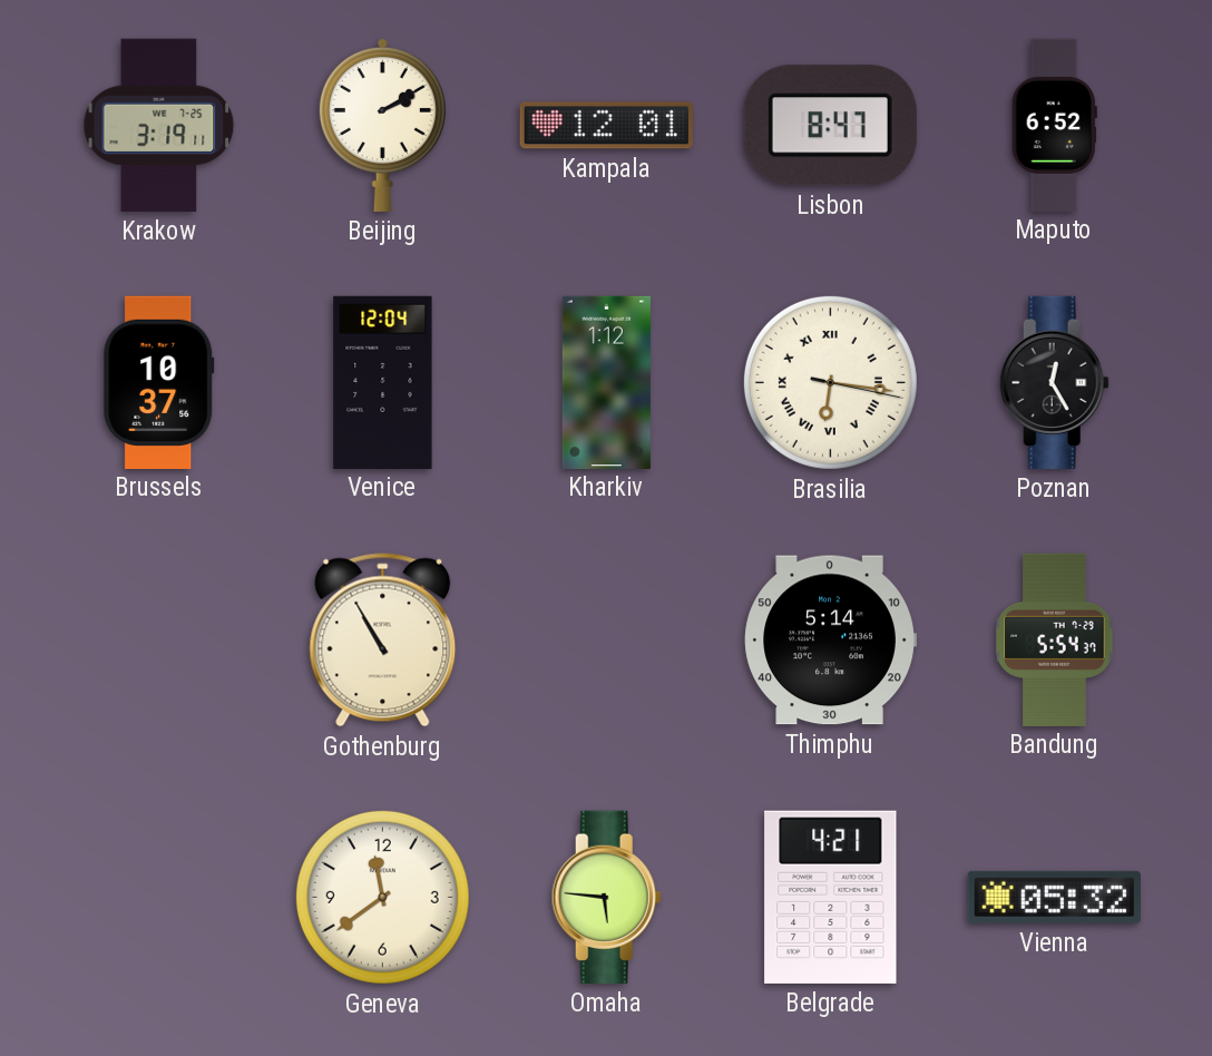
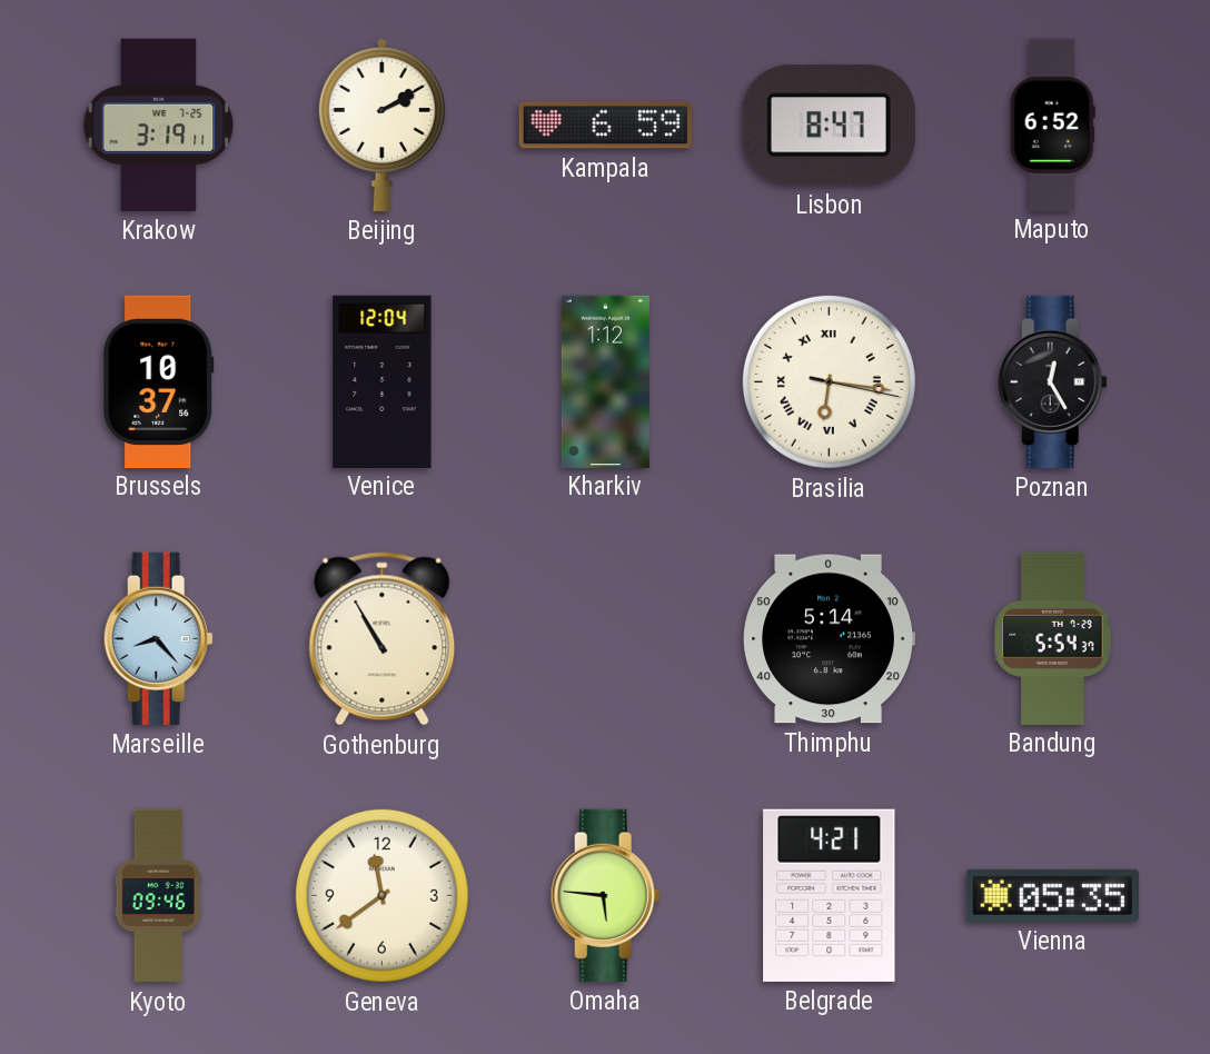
Kampala: 12:01 -> 6:59 (605, 126)
Marseille: none -> 8:23 (158, 638)
Kyoto: none -> 09:46 (158, 896)
Vienna: 05:32 -> 05:35 (1052, 895)
